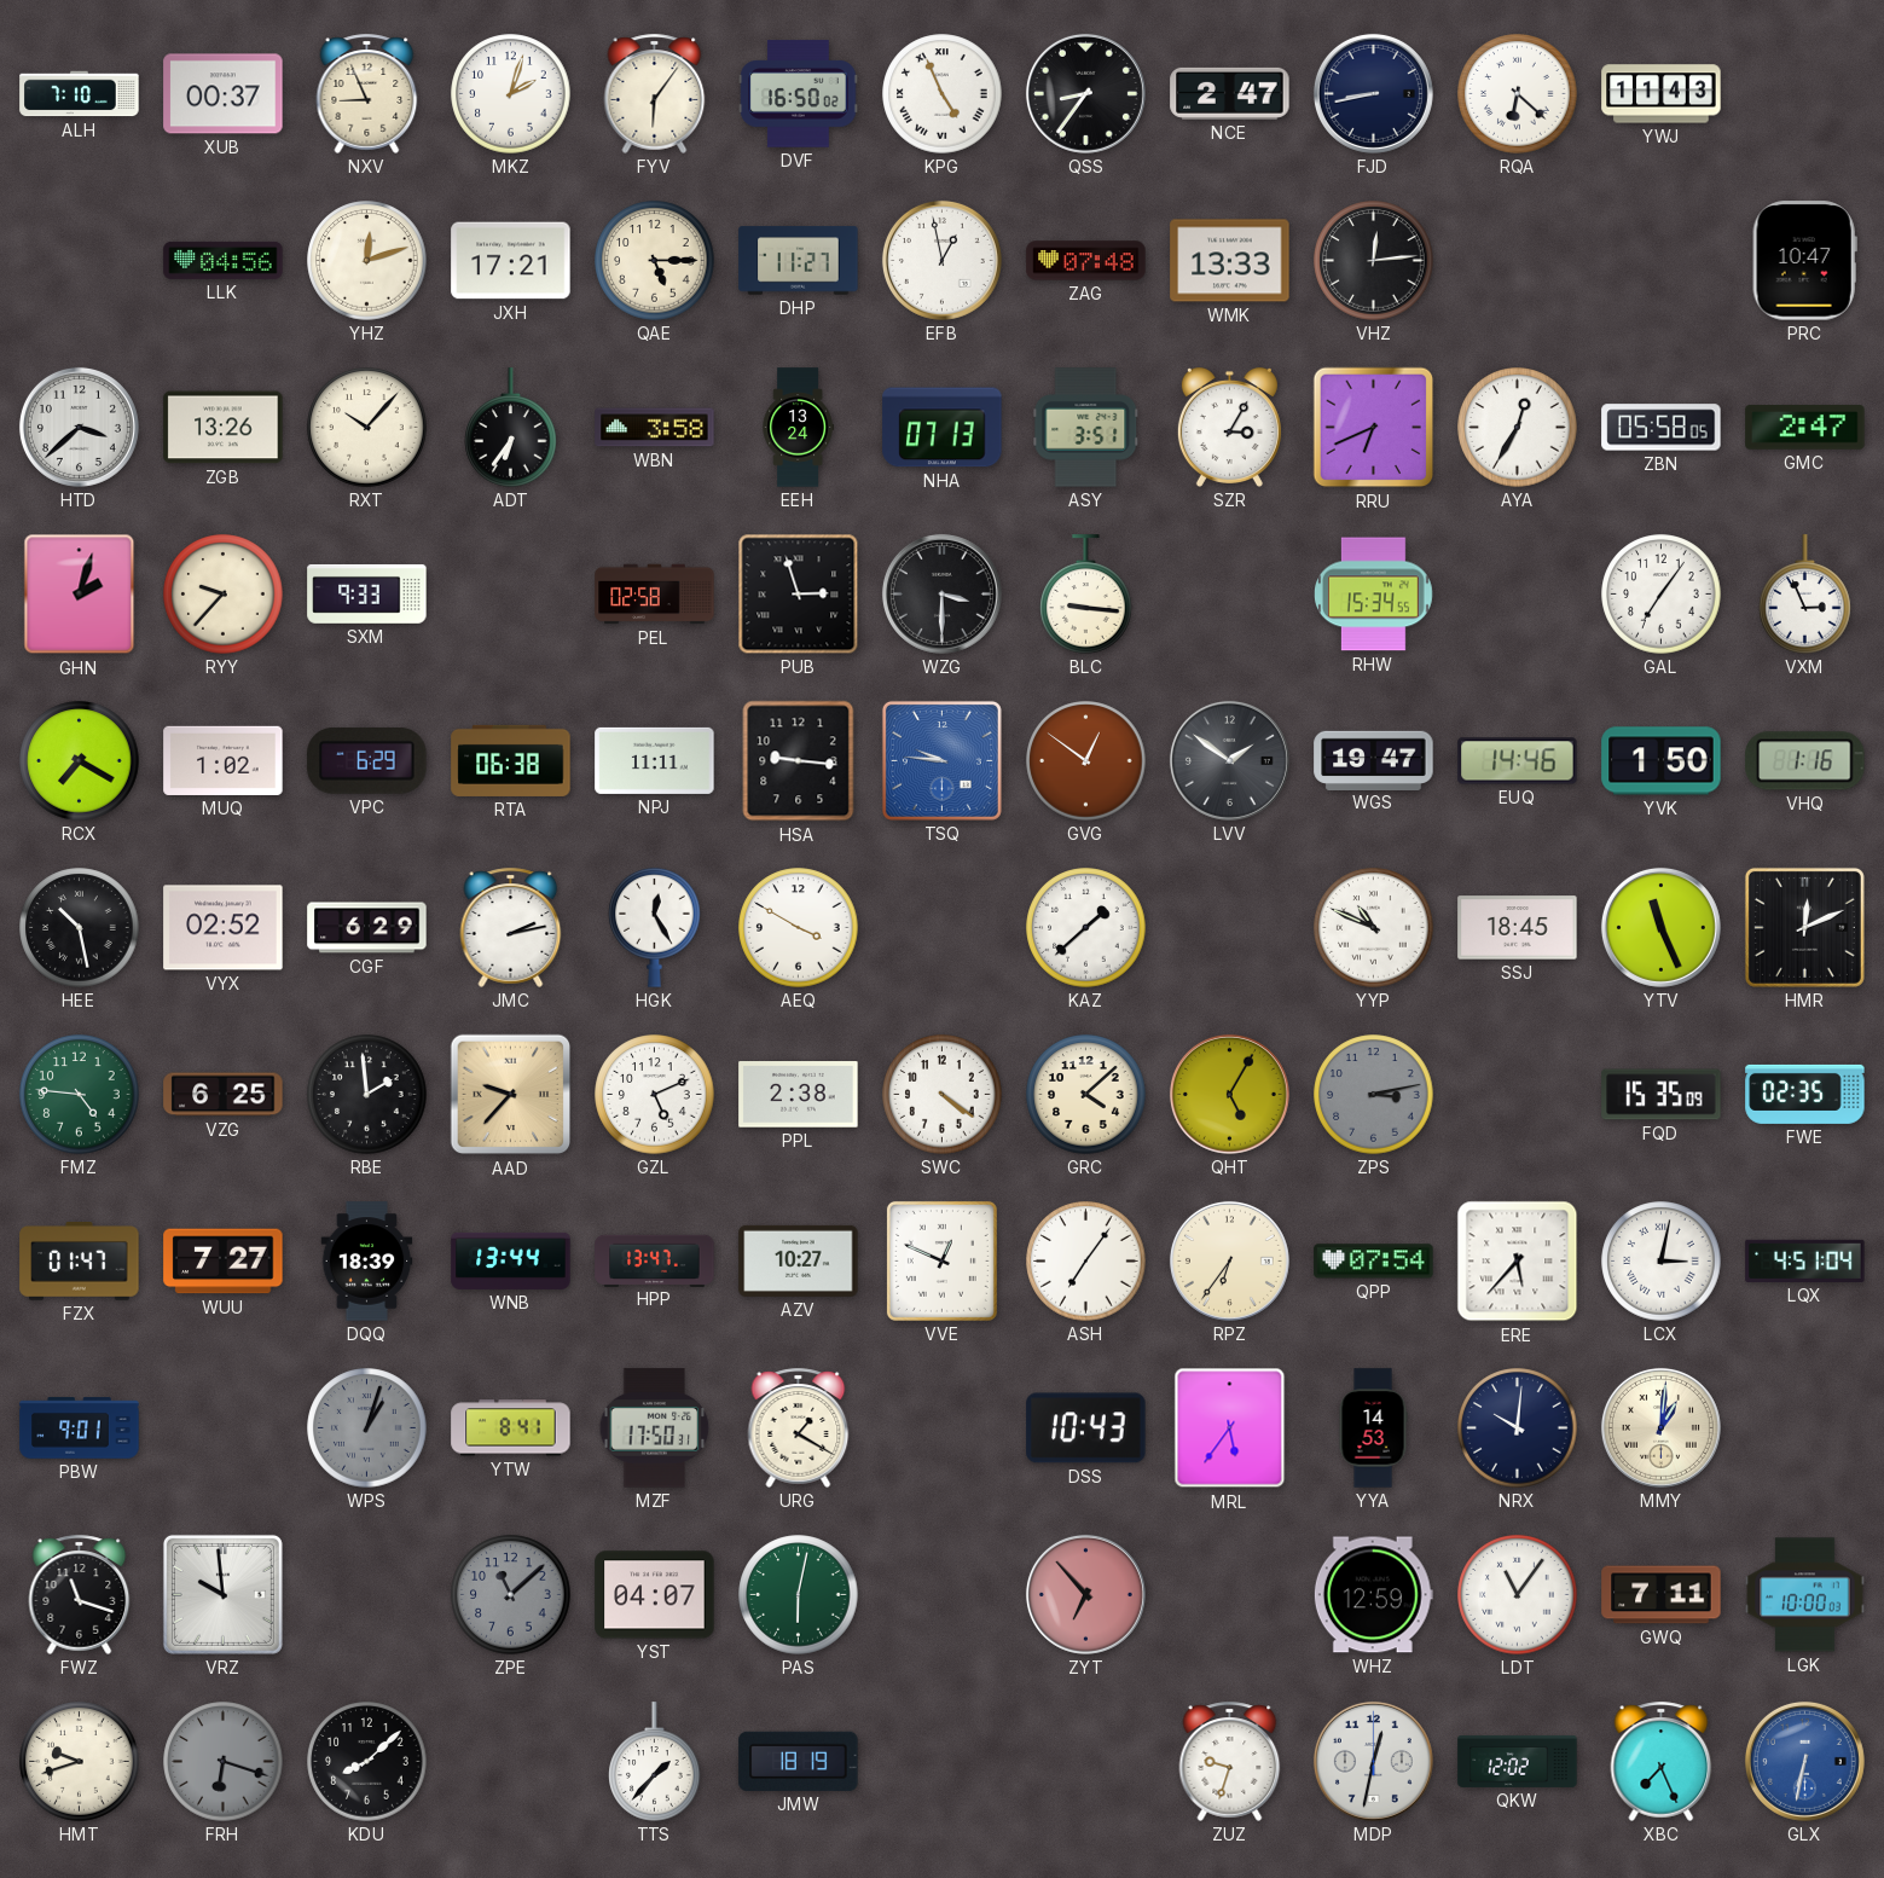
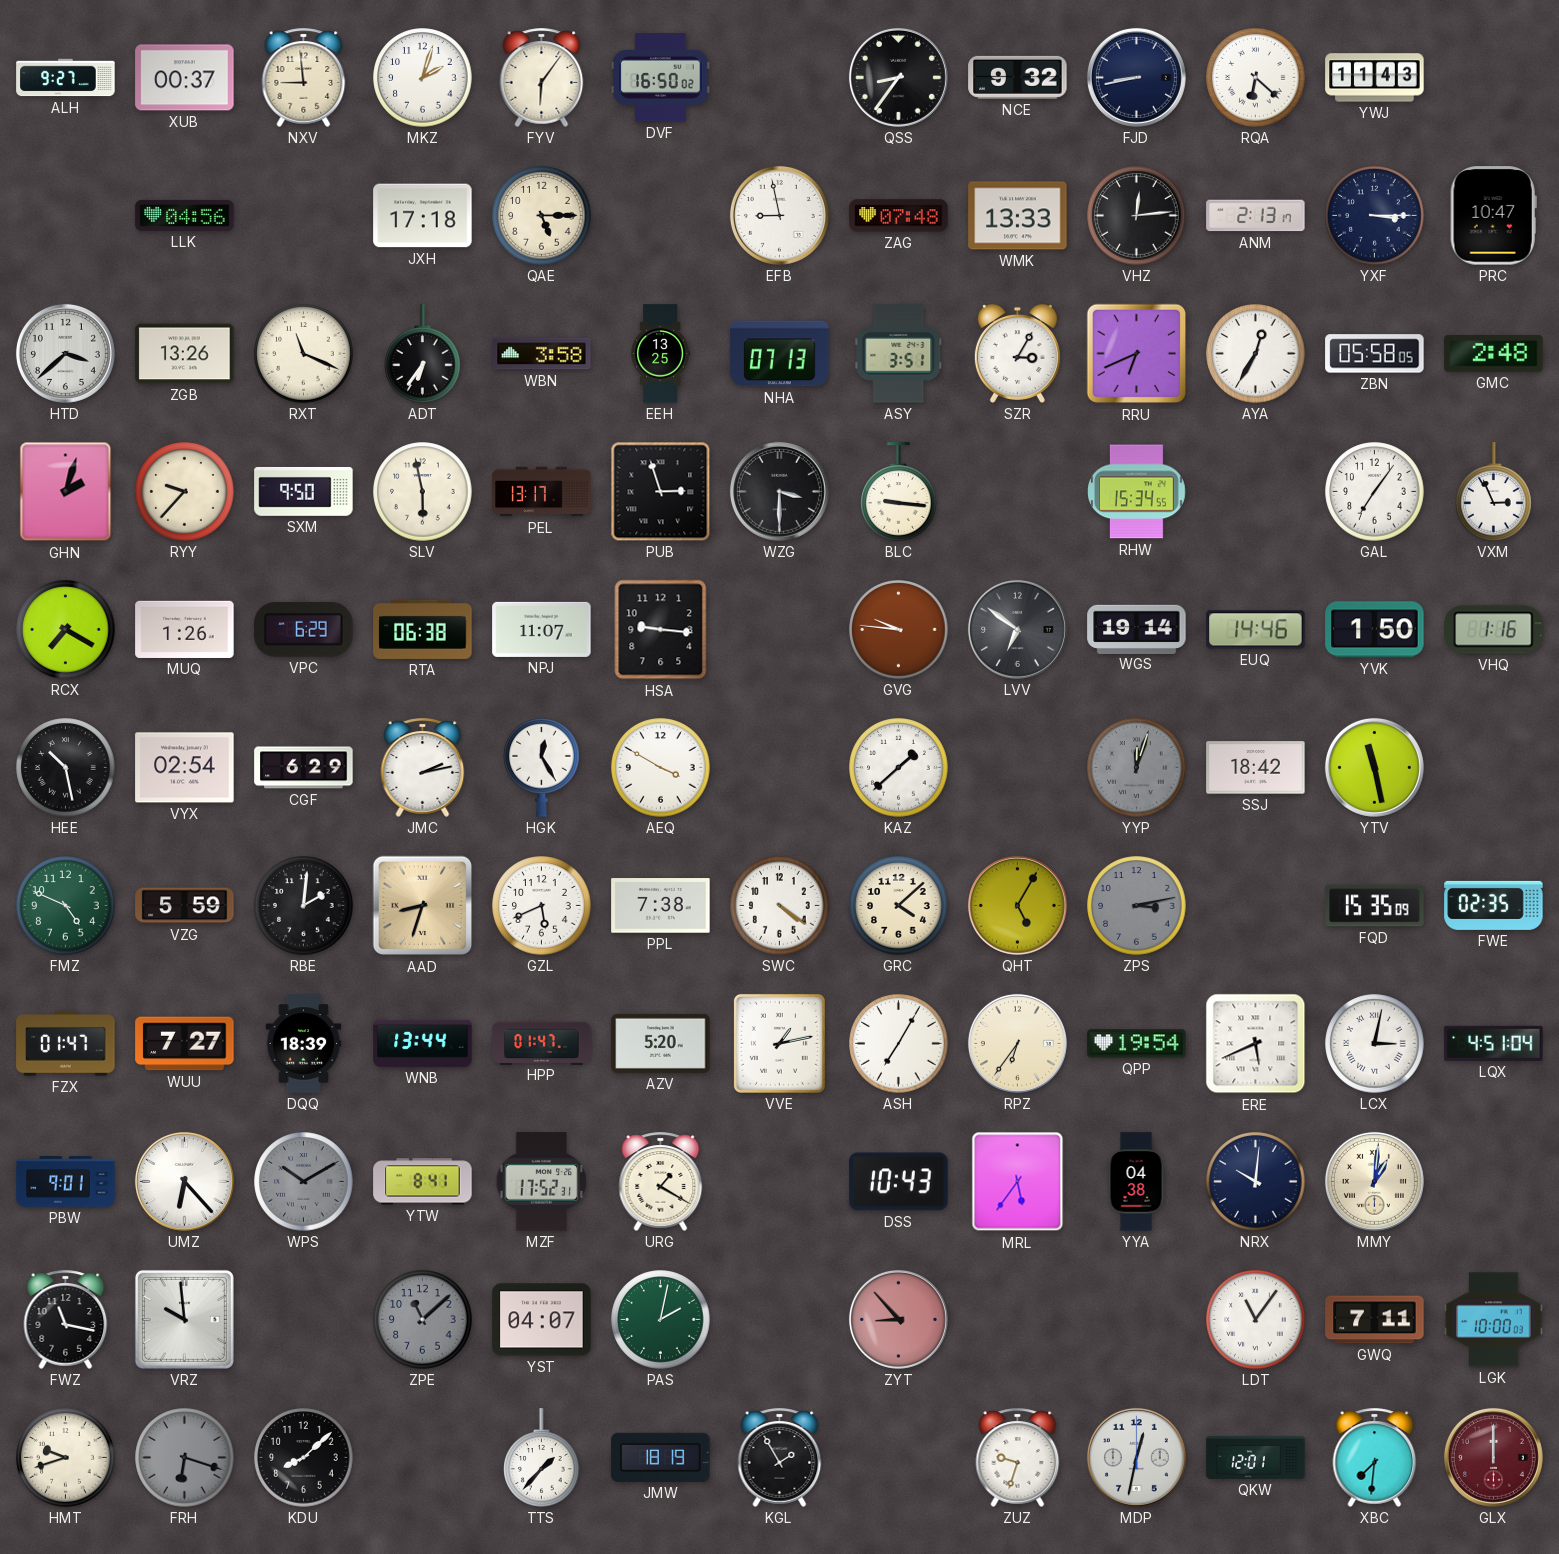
ALH: 7:10 -> 9:27 (66, 78)
NXV: 8:56 -> 8:59 (304, 77)
KPG: 4:56 -> none (943, 94)
NCE: 2:47 -> 9:32 (1018, 77)
YHZ: 12:12 -> none (367, 261)
JXH: 17:21 -> 17:18 (423, 216)
DHP: 11:27 -> none (799, 261)
EFB: 12:58 -> 8:58 (779, 215)
ANM: none -> 2:13 (1256, 216)
YXF: none -> 3:15 (1375, 216)
RXT: 10:07 -> 11:19 (304, 354)
EEH: 13:24 -> 13:25 (660, 354)
GMC: 2:47 -> 2:48 (1494, 354)
SXM: 9:33 -> 9:50 (304, 491)
SLV: none -> 5:58 (423, 492)
PEL: 02:58 -> 13:17 (542, 492)
MUQ: 1:02 -> 1:26 (185, 629)
NPJ: 11:11 -> 11:07 (542, 629)
TSQ: 9:46 -> none (941, 760)
GVG: 12:51 -> 9:46 (899, 630)
LVV: 1:51 -> 6:51 (1017, 629)
WGS: 19:47 -> 19:14 (1137, 629)
VYX: 02:52 -> 02:54 (185, 768)
YYP: 10:49 -> 12:03 (1137, 768)
YYP dial: white -> grey (1137, 768)
SSJ: 18:45 -> 18:42 (1256, 768)
YTV: 11:26 -> 11:28 (1374, 767)
HMR: 12:11 -> none (1804, 927)
FMZ: 4:46 -> 4:49 (66, 906)
VZG: 6:25 -> 5:59 (185, 906)
RBE: 1:59 -> 2:01 (304, 906)
AAD: 9:37 -> 8:33 (423, 906)
GZL: 5:11 -> 5:41 (542, 906)
PPL: 2:38 -> 7:38 (661, 906)
HPP: 13:47 -> 01:47 (542, 1043)
AZV: 10:27 -> 5:20 (661, 1043)
VVE: 12:49 -> 1:13 (779, 1043)
ASH: 7:06 -> 7:05 (899, 1044)
QPP: 07:54 -> 19:54 (1137, 1044)
ERE: 5:37 -> 5:41 (1256, 1044)
UMZ: none -> 6:23 (184, 1181)
WPS: 1:03 -> 10:10 (304, 1182)
MZF: 17:50 -> 17:52 (542, 1182)
YYA: 14:53 -> 04:38 (1136, 1182)
FWZ: 11:18 -> 11:17 (66, 1319)
PAS: 6:02 -> 2:02 (661, 1320)
ZYT: 6:53 -> 8:53 (898, 1319)
WHZ: 12:59 -> none (1373, 1595)
KGL: none -> 1:55 (780, 1457)
QKW: 12:02 -> 12:01 (1256, 1457)
XBC: 7:26 -> 7:31 (1375, 1457)
GLX: 6:32 -> 12:00 (1493, 1457)
GLX dial: blue -> burgundy (1493, 1457)
